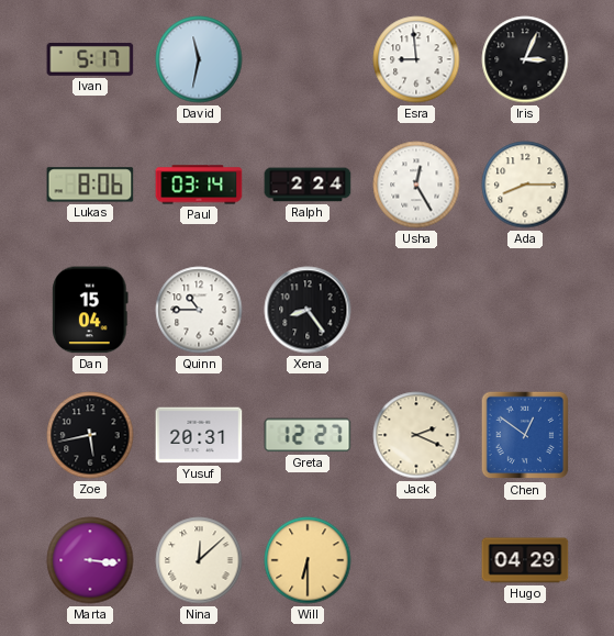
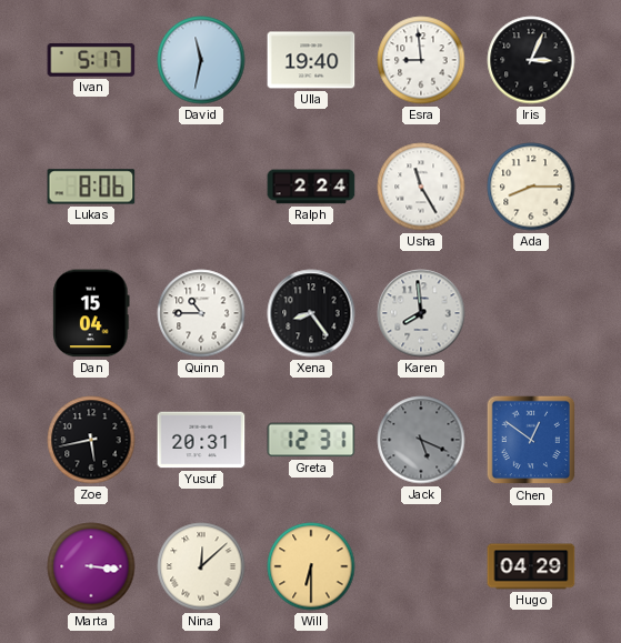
Ulla: none -> 19:40 (311, 60)
Paul: 03:14 -> none (199, 185)
Usha: 12:25 -> 11:25 (421, 187)
Karen: none -> 7:59 (421, 313)
Greta: 12:27 -> 12:31 (311, 440)
Jack: 2:19 -> 5:19 (421, 440)
Jack dial: cream -> grey (421, 440)
